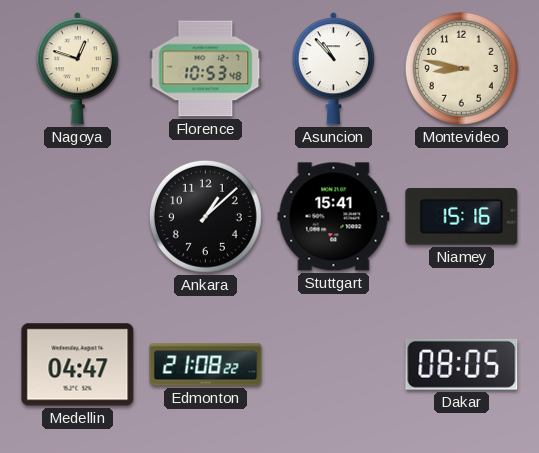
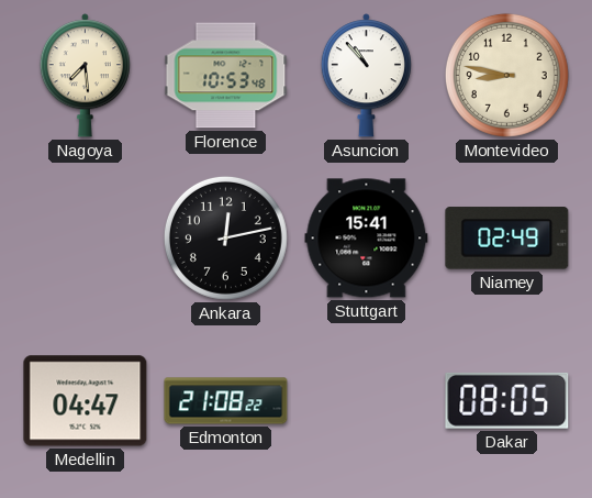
Nagoya: 12:48 -> 7:29 (85, 76)
Ankara: 1:08 -> 12:13 (225, 237)
Niamey: 15:16 -> 02:49 (507, 239)
